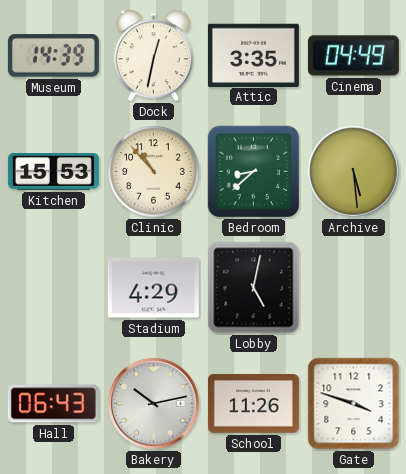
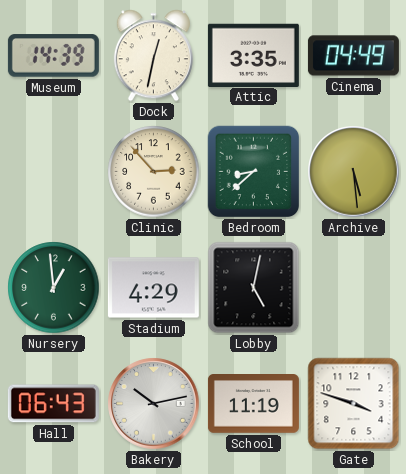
Kitchen: 15:53 -> none (53, 171)
Clinic: 10:53 -> 2:53 (154, 172)
Nursery: none -> 12:59 (54, 288)
School: 11:26 -> 11:19 (253, 404)
